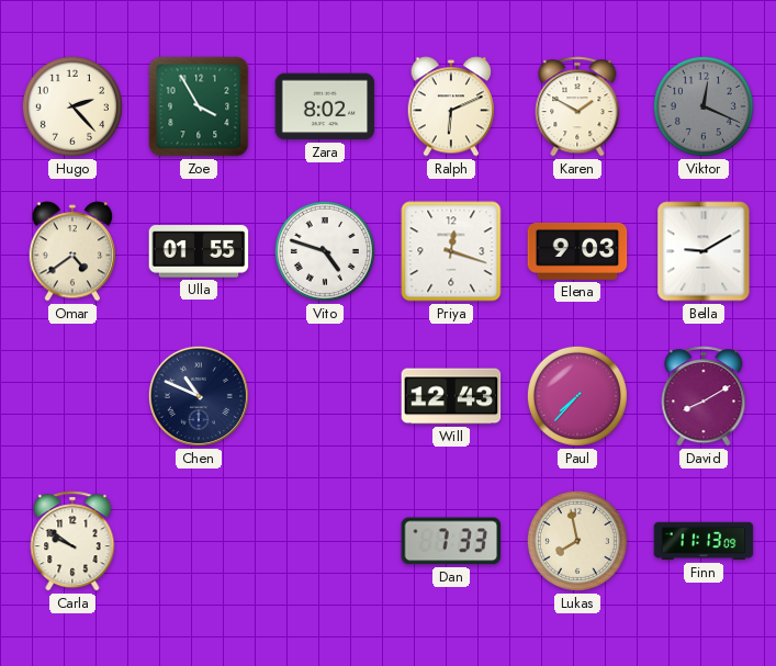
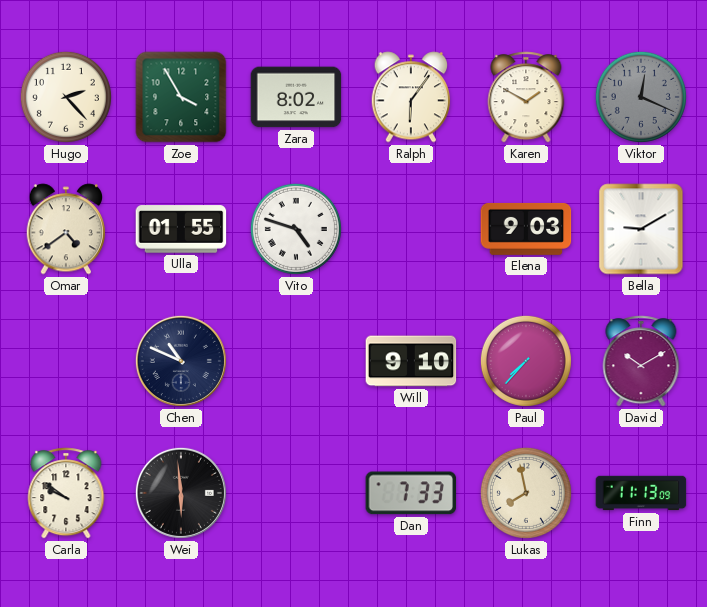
Ralph: 6:11 -> 6:06 (411, 97)
Priya: 12:18 -> none (451, 251)
Will: 12:43 -> 9:10 (411, 361)
David: 8:10 -> 10:10 (641, 361)
Wei: none -> 5:59 (181, 493)
